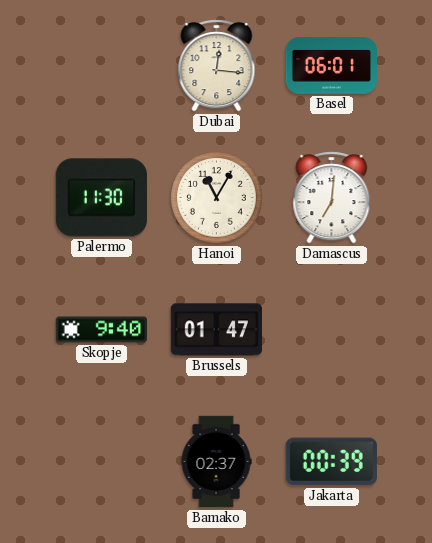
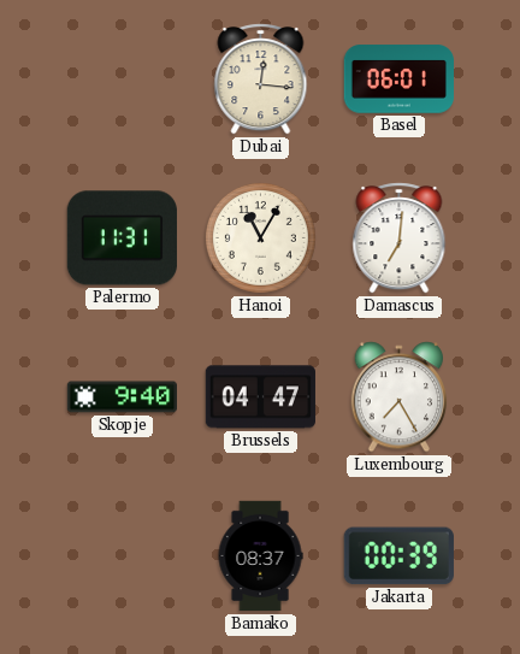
Palermo: 11:30 -> 11:31 (122, 238)
Brussels: 01:47 -> 04:47 (260, 397)
Luxembourg: none -> 7:25 (400, 397)
Bamako: 02:37 -> 08:37 (260, 556)
